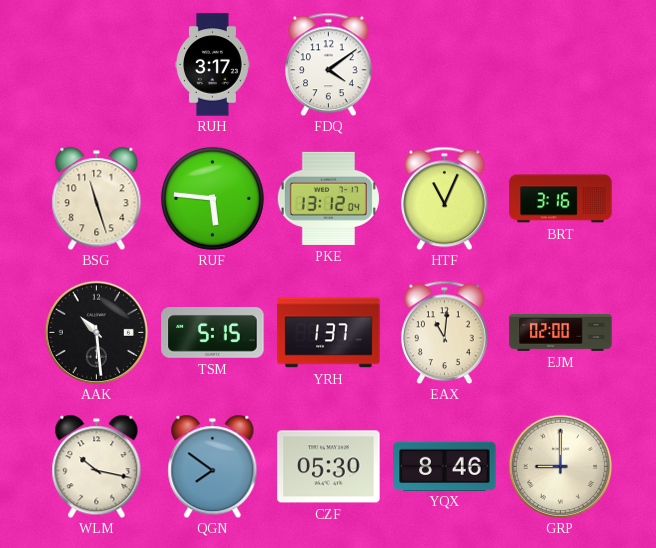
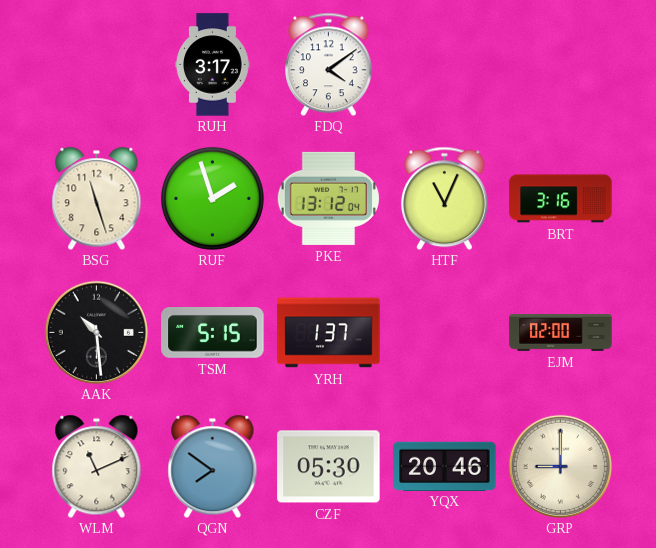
RUF: 5:46 -> 1:57 (212, 198)
EAX: 11:01 -> none (445, 332)
WLM: 10:17 -> 11:11 (97, 466)
YQX: 8:46 -> 20:46 (445, 466)
